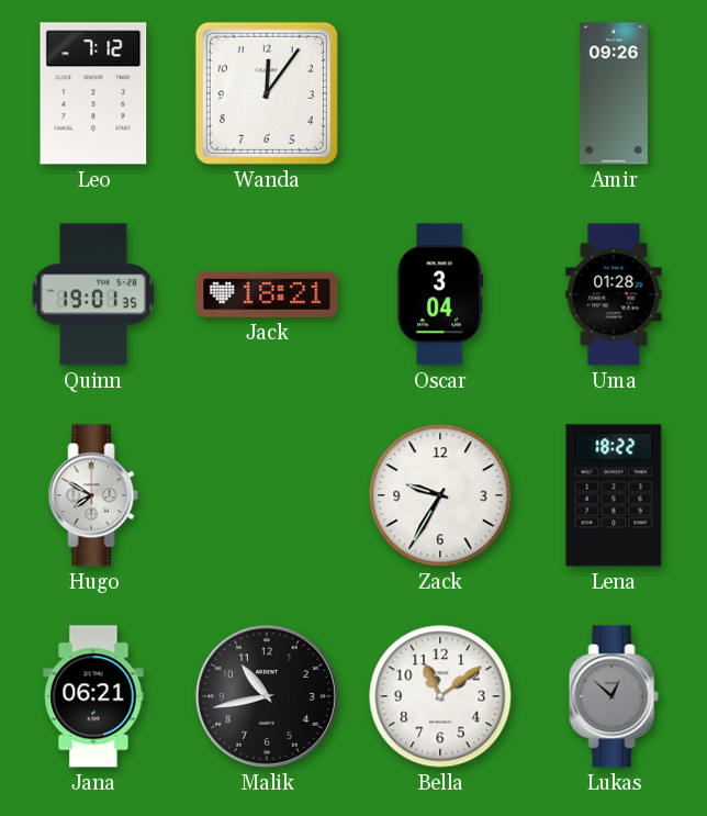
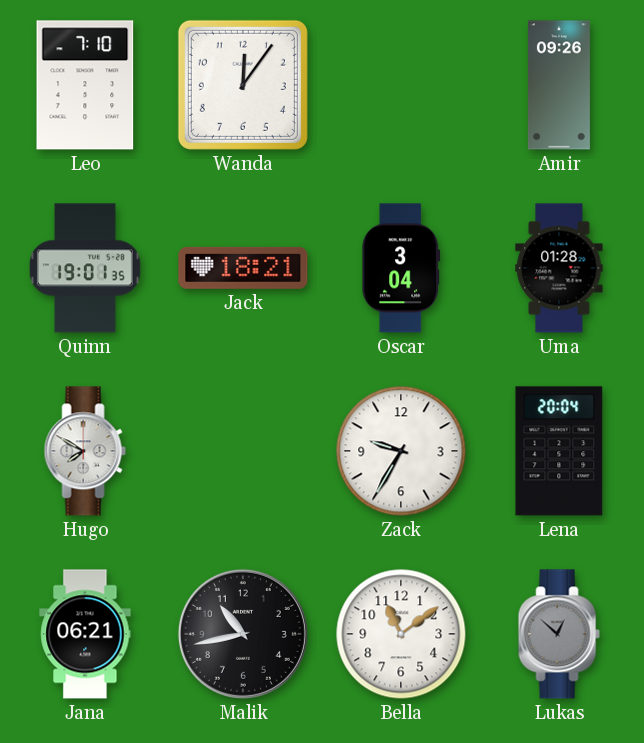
Leo: 7:12 -> 7:10 (85, 85)
Lena: 18:22 -> 20:04 (559, 451)
